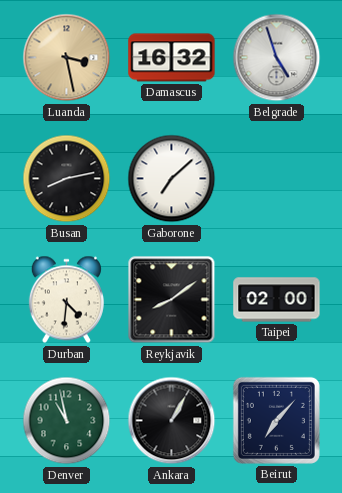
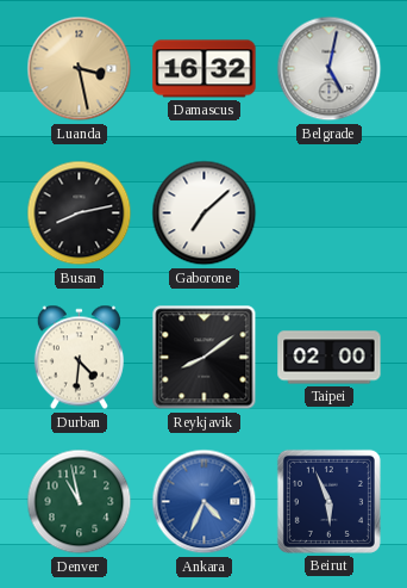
Belgrade: 4:57 -> 5:02 (330, 69)
Ankara: 1:05 -> 4:34 (205, 502)
Ankara dial: black -> blue (205, 502)
Beirut: 7:07 -> 5:56 (328, 501)
